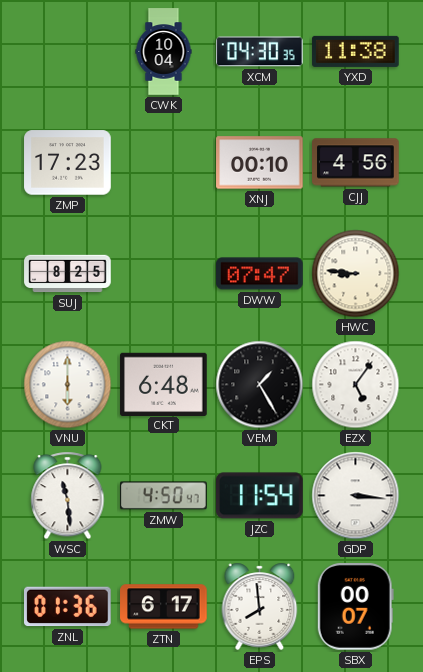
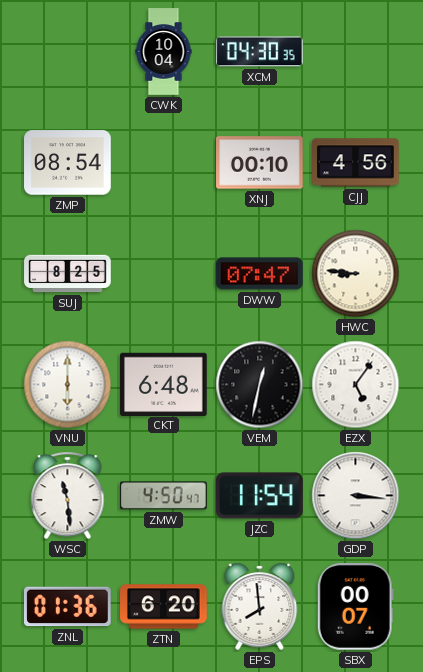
YXD: 11:38 -> none (356, 51)
ZMP: 17:23 -> 08:54 (68, 163)
VEM: 1:25 -> 12:32 (260, 385)
ZTN: 6:17 -> 6:20 (164, 607)
